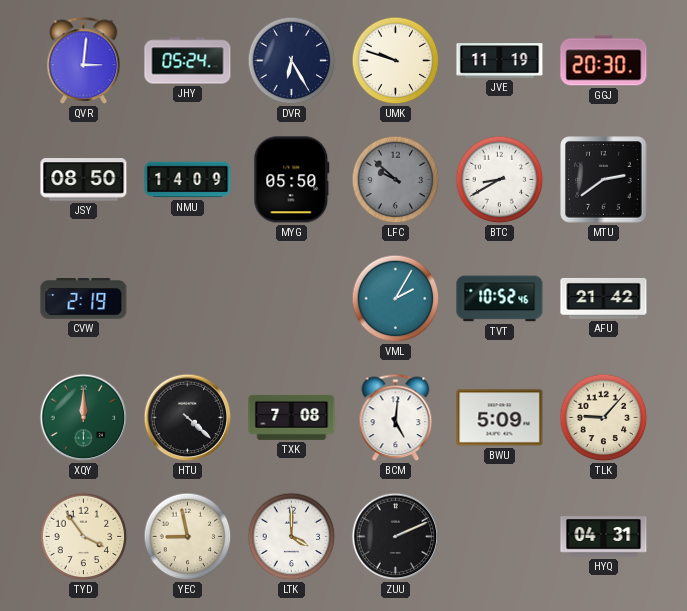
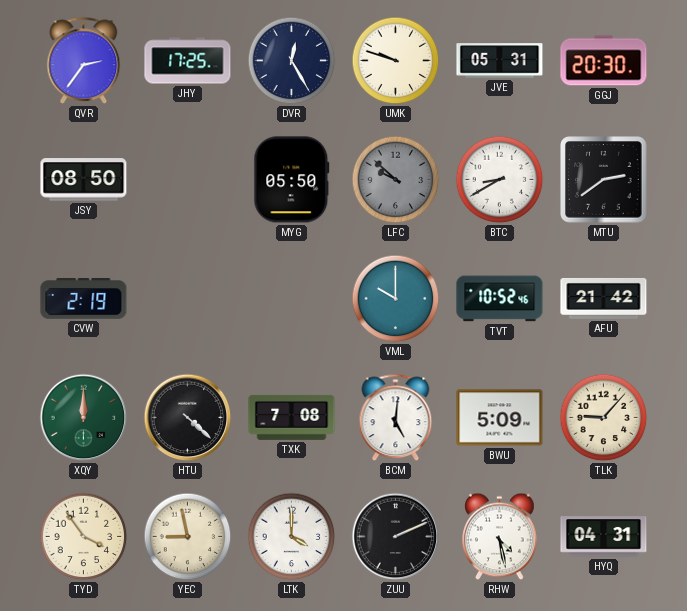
QVR: 3:01 -> 2:36 (84, 61)
JHY: 05:24 -> 17:25 (188, 61)
DVR: 6:25 -> 12:25 (292, 61)
JVE: 11:19 -> 05:31 (500, 61)
NMU: 14:09 -> none (188, 180)
VML: 2:05 -> 10:00 (396, 299)
RHW: none -> 4:28 (500, 537)
